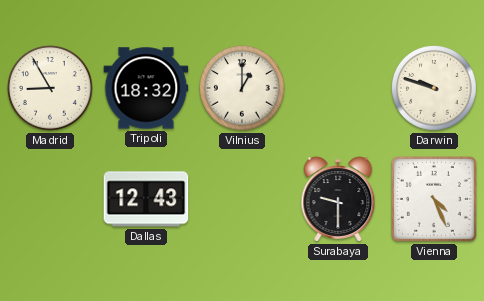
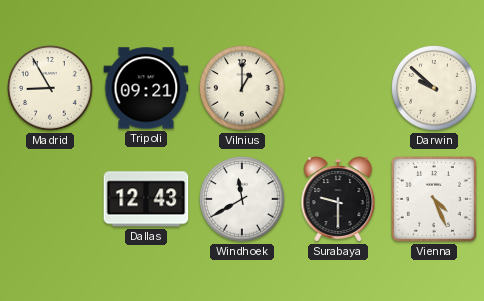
Tripoli: 18:32 -> 09:21 (146, 88)
Darwin: 9:48 -> 9:52 (435, 89)
Windhoek: none -> 11:40 (243, 200)
